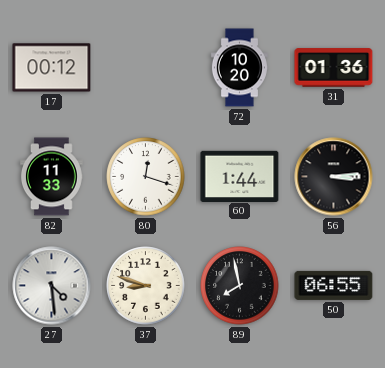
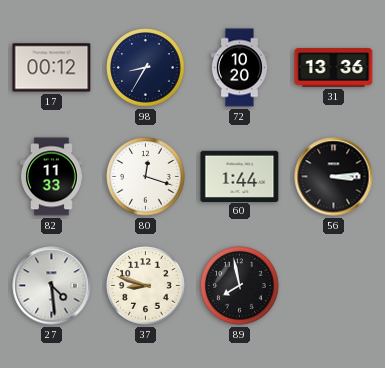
98: none -> 8:35 (146, 68)
31: 01:36 -> 13:36 (334, 68)
50: 06:55 -> none (334, 285)
